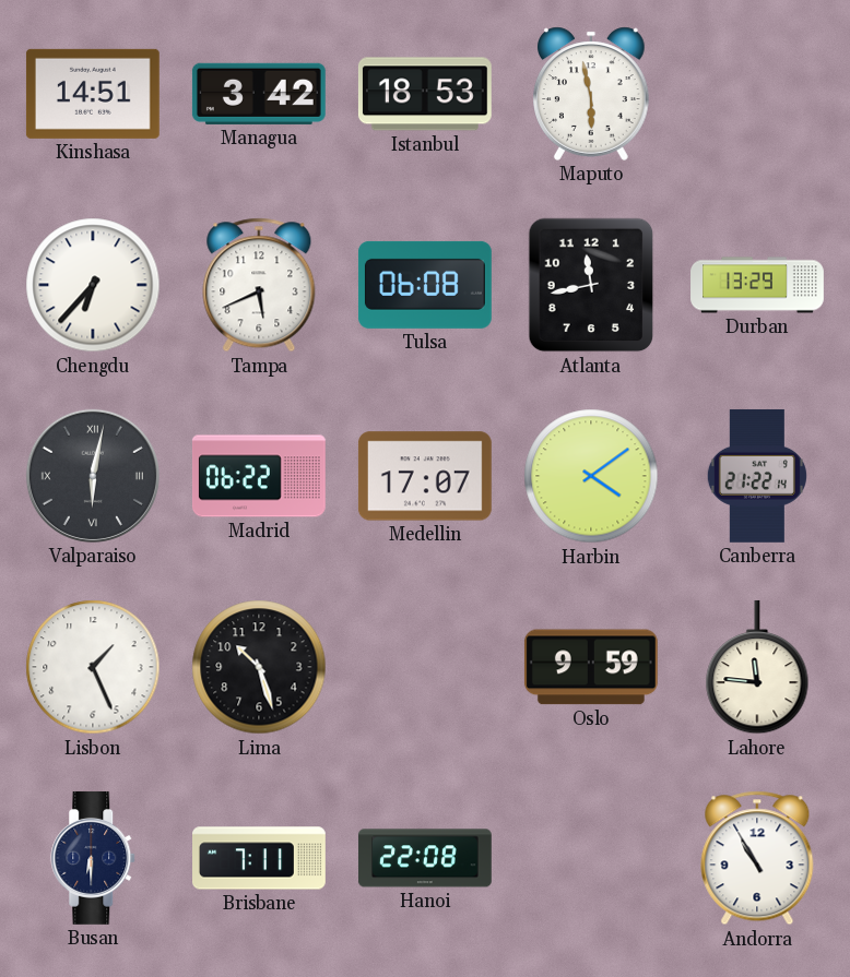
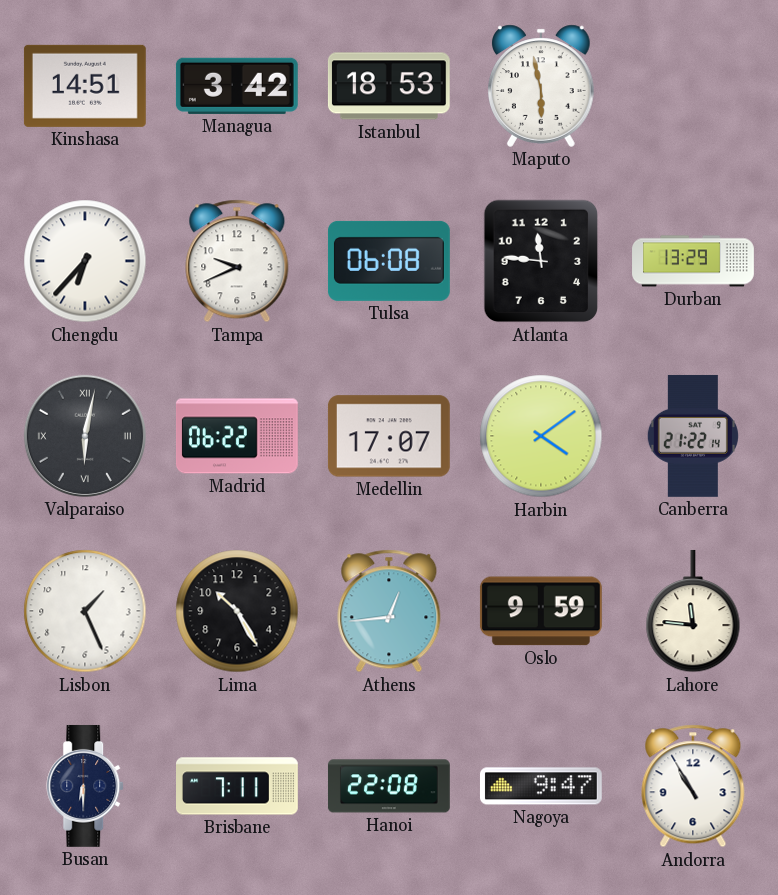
Tampa: 5:41 -> 9:41 (237, 261)
Atlanta: 11:43 -> 11:46 (541, 261)
Lima: 10:27 -> 10:25 (237, 611)
Athens: none -> 12:44 (389, 611)
Nagoya: none -> 9:47 (541, 786)
